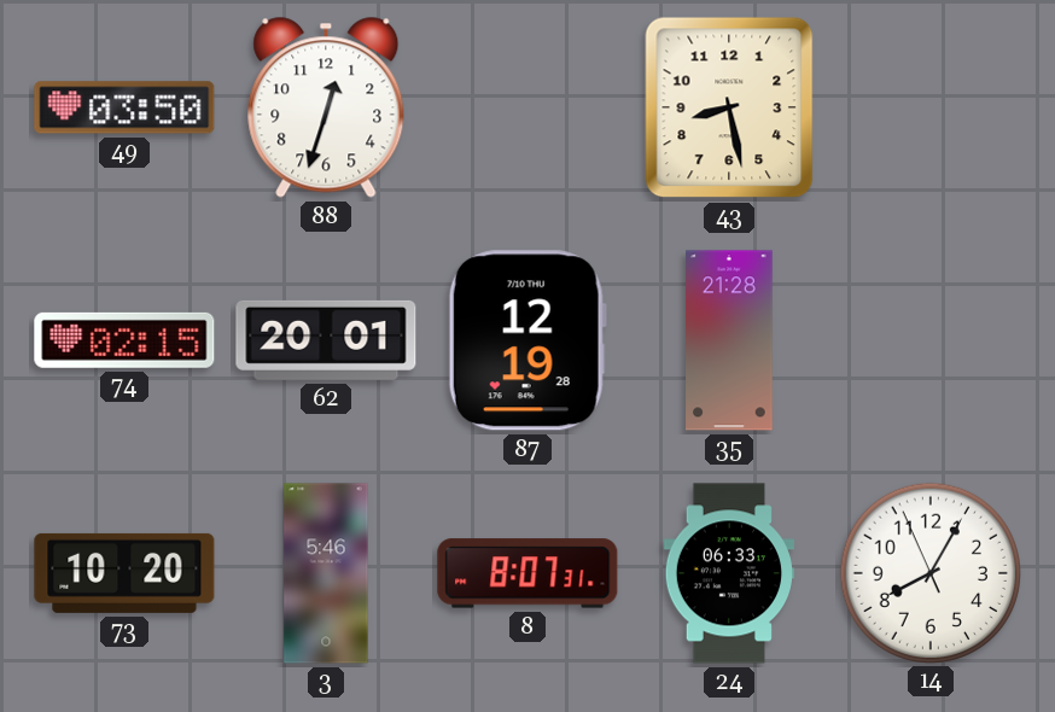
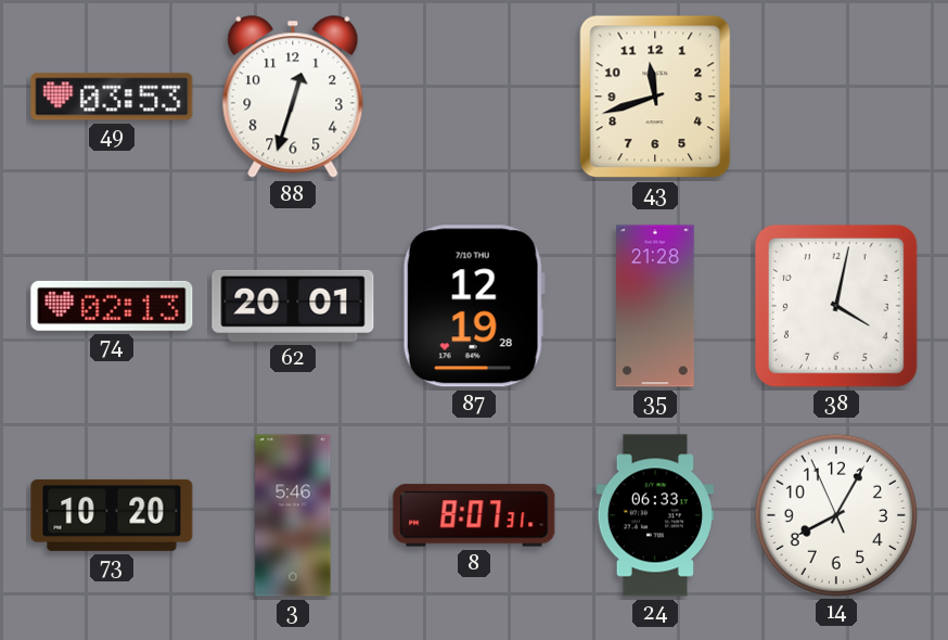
49: 03:50 -> 03:53 (112, 97)
43: 8:28 -> 11:42 (655, 97)
74: 02:15 -> 02:13 (112, 306)
38: none -> 4:02 (836, 306)
